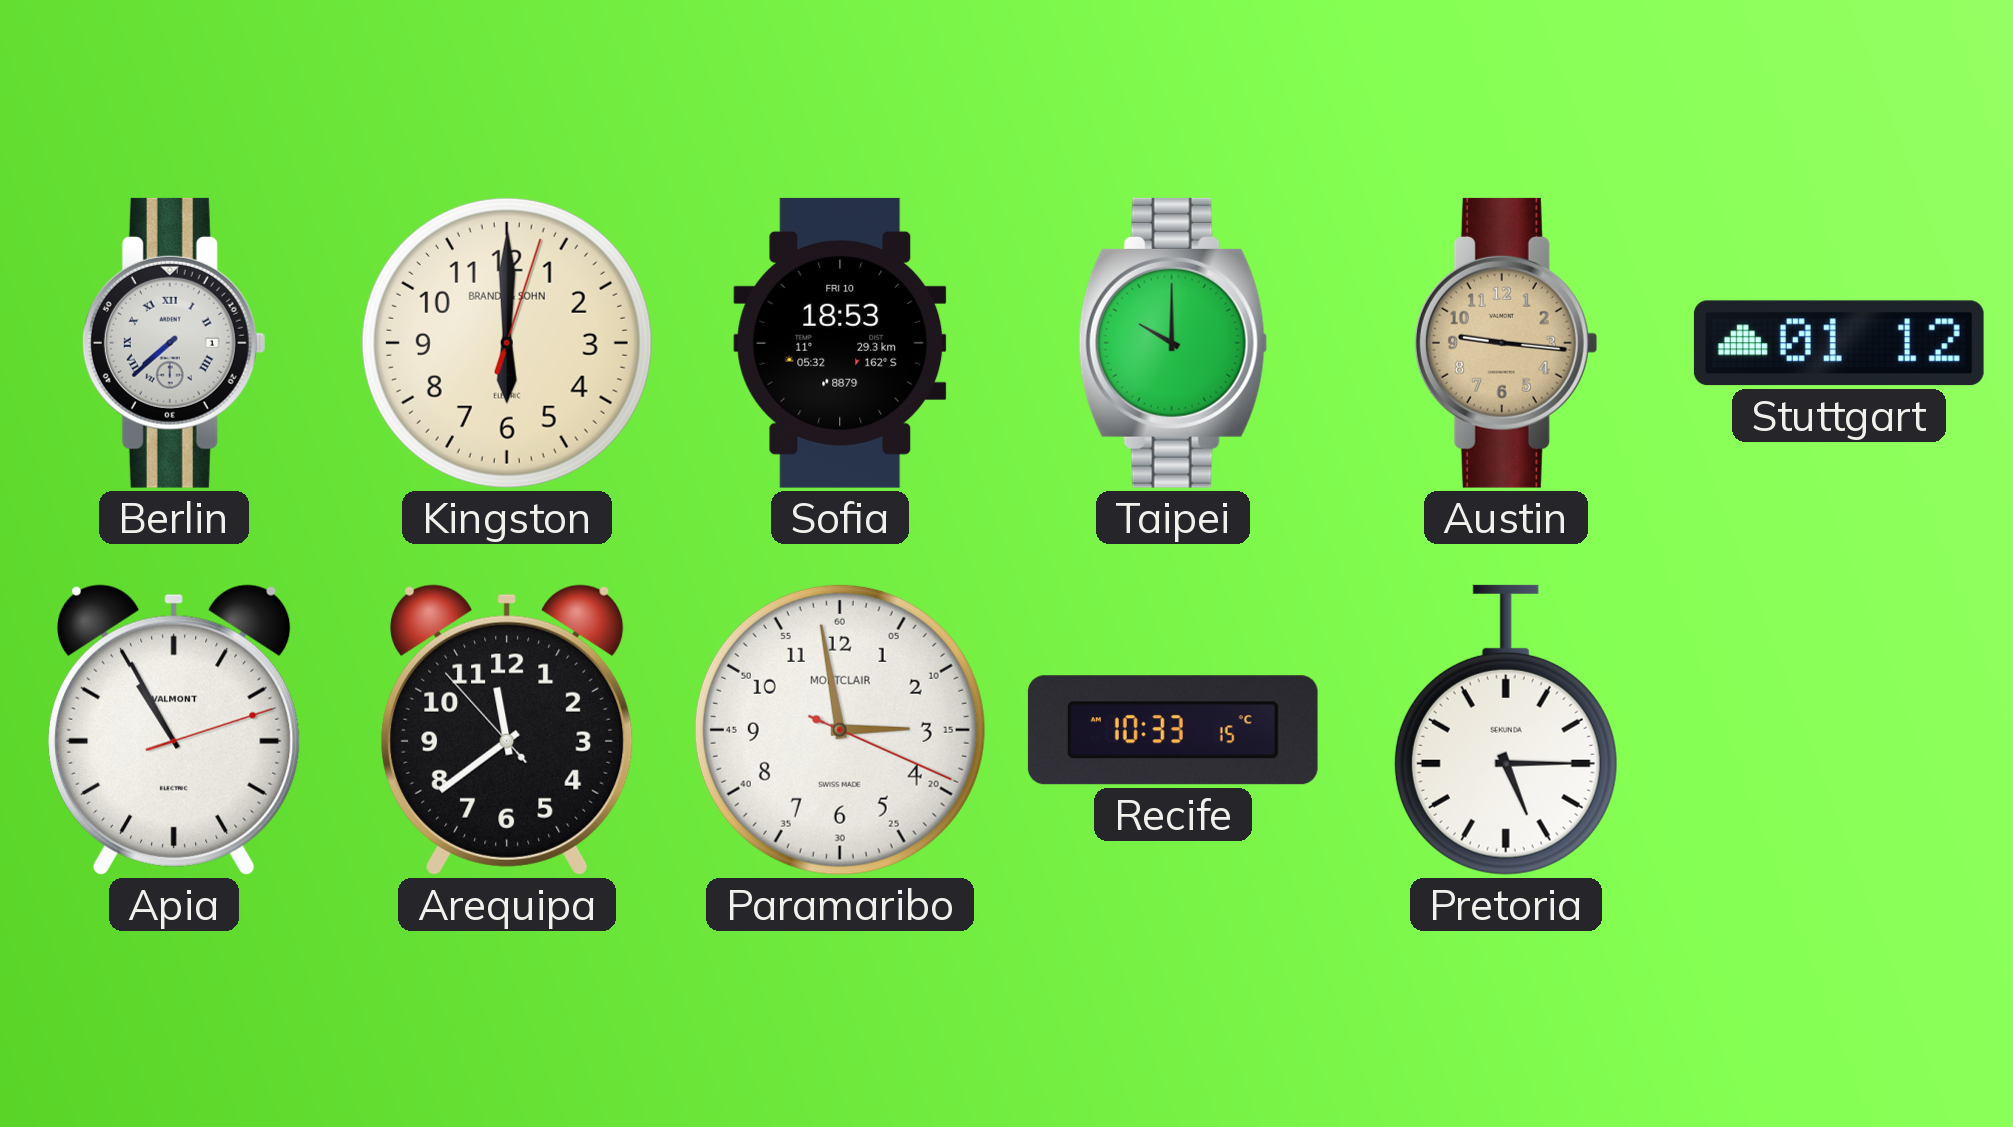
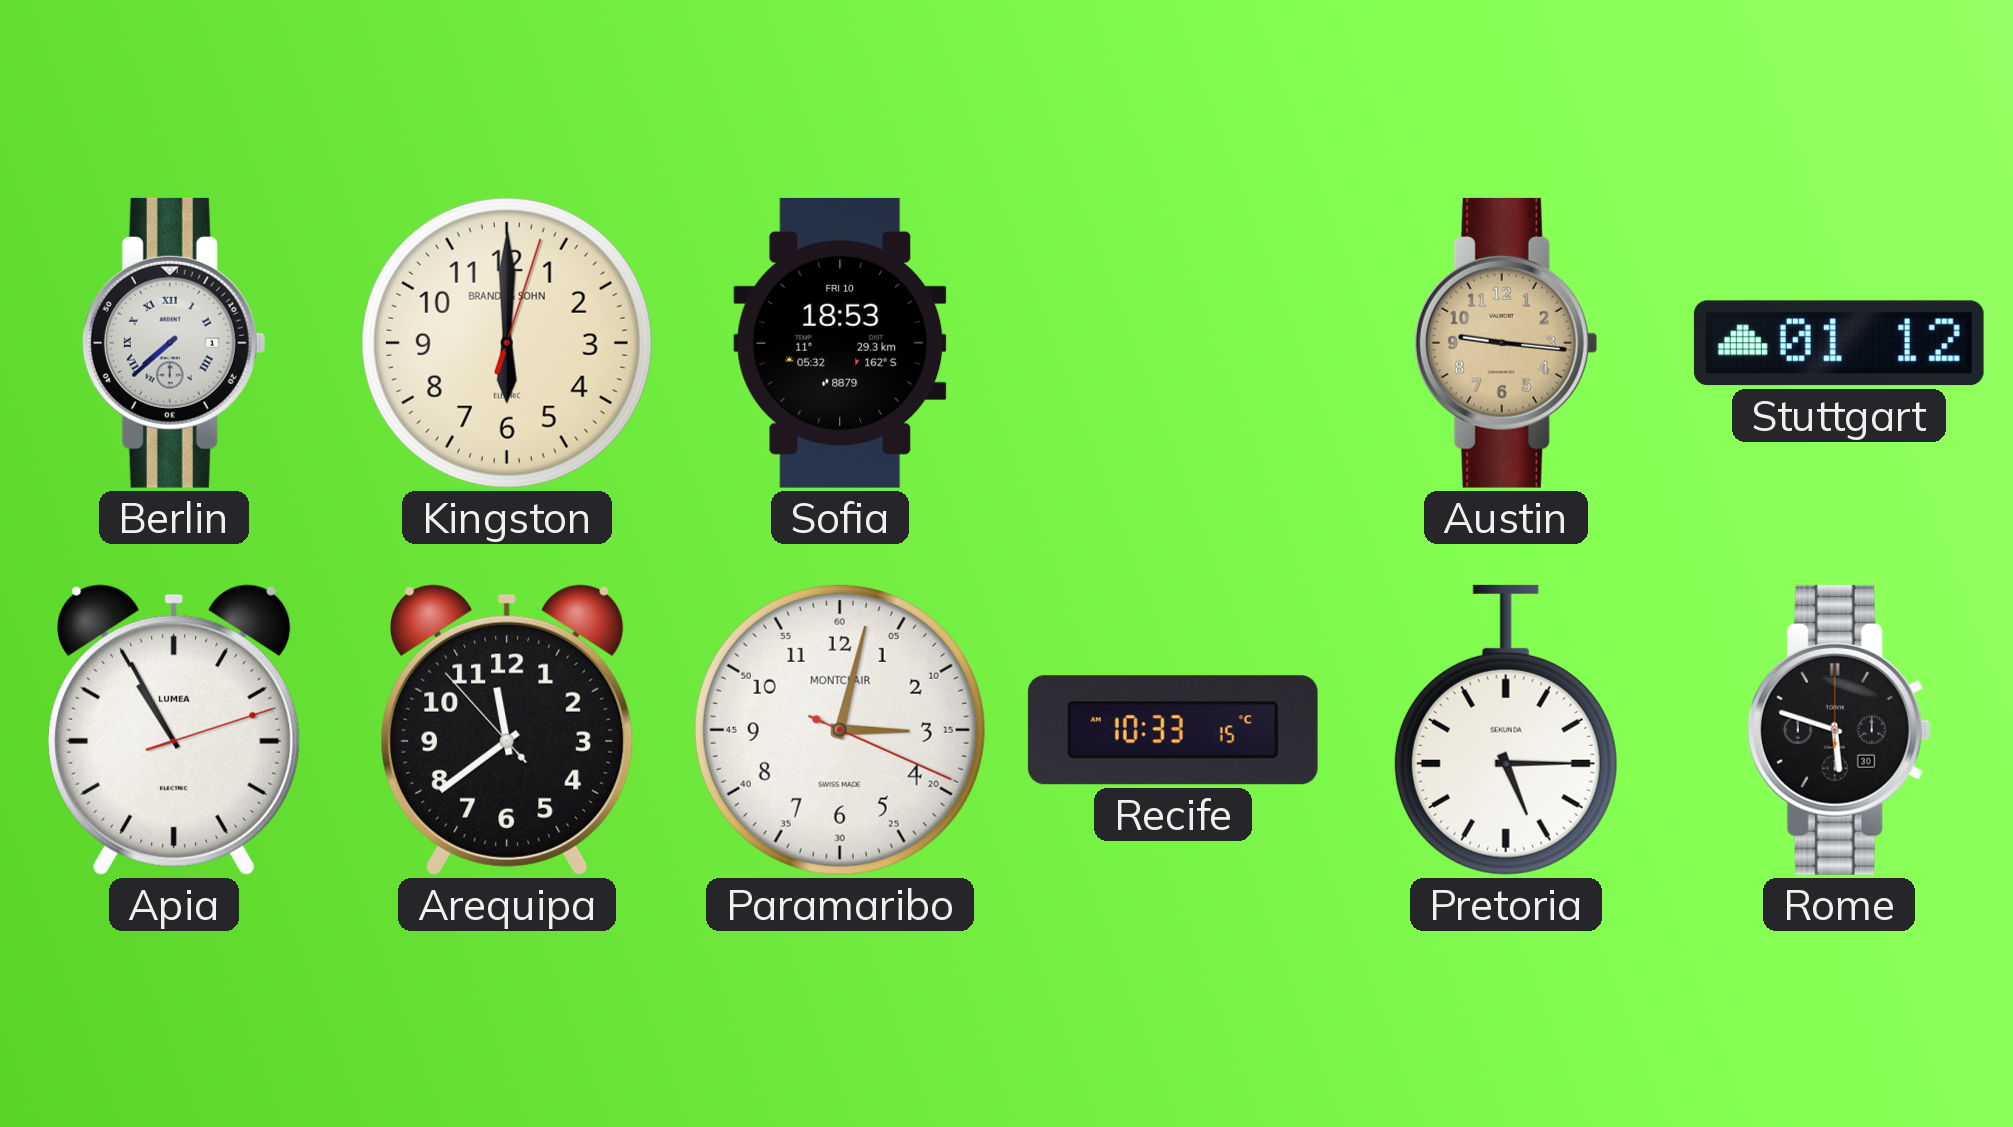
Taipei: 10:00 -> none (1173, 343)
Apia brand: VALMONT -> LUMEA (174, 730)
Paramaribo: 2:58 -> 3:02 (840, 730)
Rome: none -> 5:48 (1839, 730)
